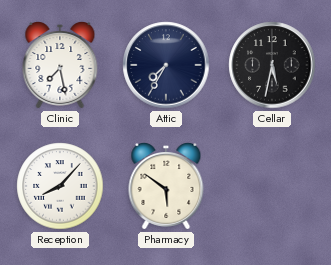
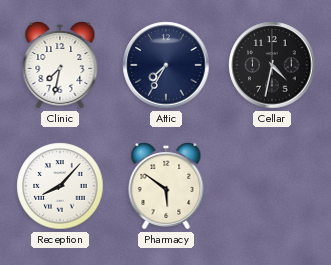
Clinic: 7:28 -> 7:32 (60, 66)
Cellar: 5:32 -> 4:32 (272, 65)
